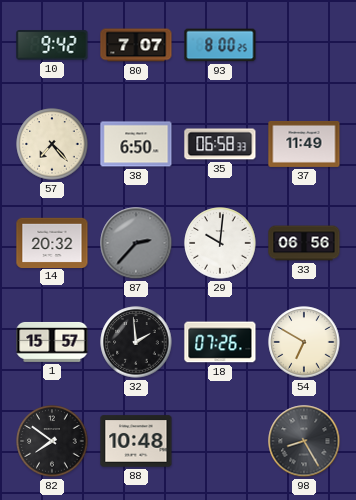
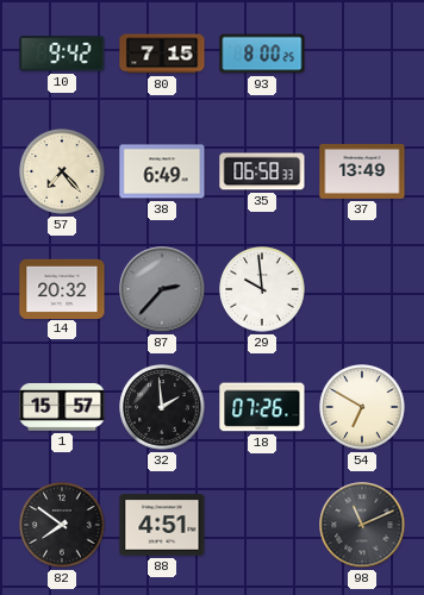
80: 7:07 -> 7:15 (162, 54)
38: 6:50 -> 6:49 (162, 171)
37: 11:49 -> 13:49 (362, 171)
29: 10:01 -> 9:59 (262, 289)
33: 06:56 -> none (304, 243)
88: 10:48 -> 4:51 (162, 525)
98: 8:25 -> 11:11 (362, 525)
